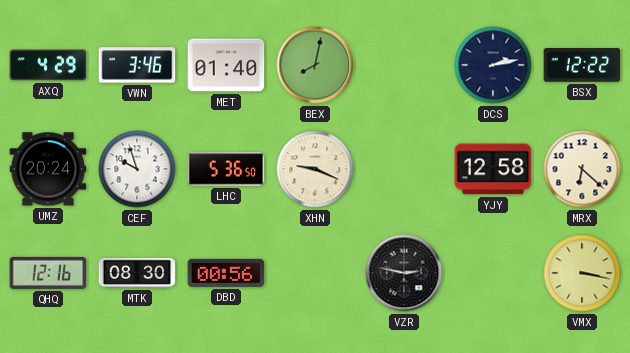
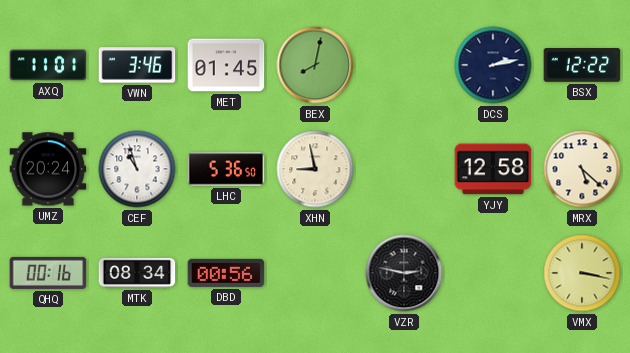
AXQ: 4:29 -> 11:01 (48, 65)
MET: 01:40 -> 01:45 (226, 65)
CEF: 9:57 -> 10:57 (137, 169)
XHN: 9:19 -> 8:58 (315, 169)
MRX: 6:22 -> 5:22 (582, 169)
QHQ: 12:16 -> 00:16 (48, 273)
MTK: 08:30 -> 08:34 (137, 273)
